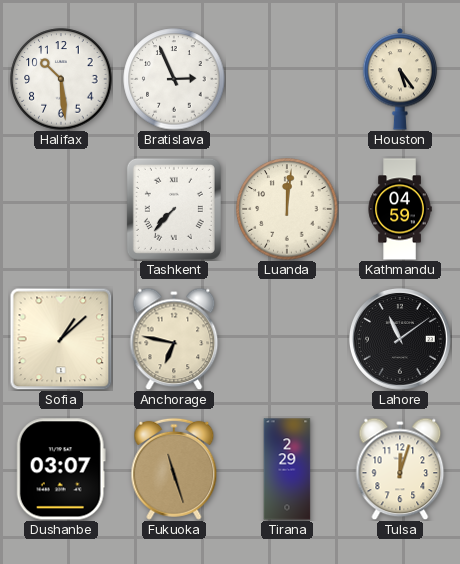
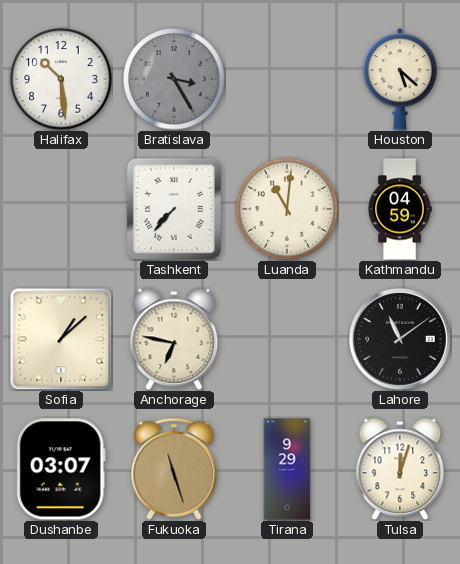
Bratislava: 2:56 -> 3:25 (174, 79)
Bratislava dial: white -> grey (174, 79)
Houston: 5:24 -> 5:22 (400, 79)
Luanda: 12:01 -> 11:01 (287, 209)
Tirana: 2:29 -> 9:29 (287, 469)
